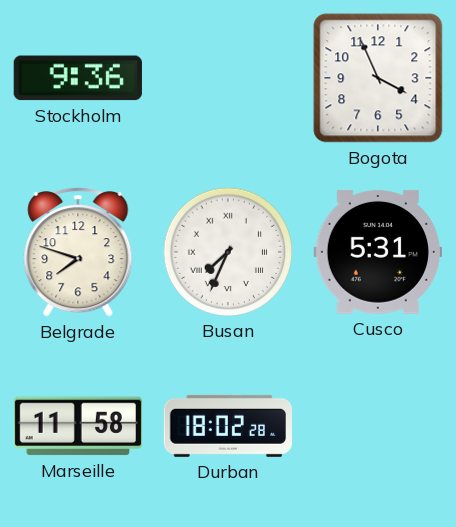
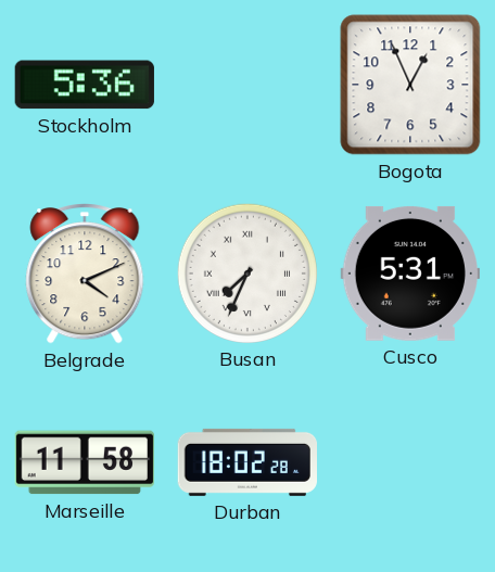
Stockholm: 9:36 -> 5:36 (85, 85)
Bogota: 3:56 -> 12:56 (410, 85)
Belgrade: 7:48 -> 4:11 (85, 275)
